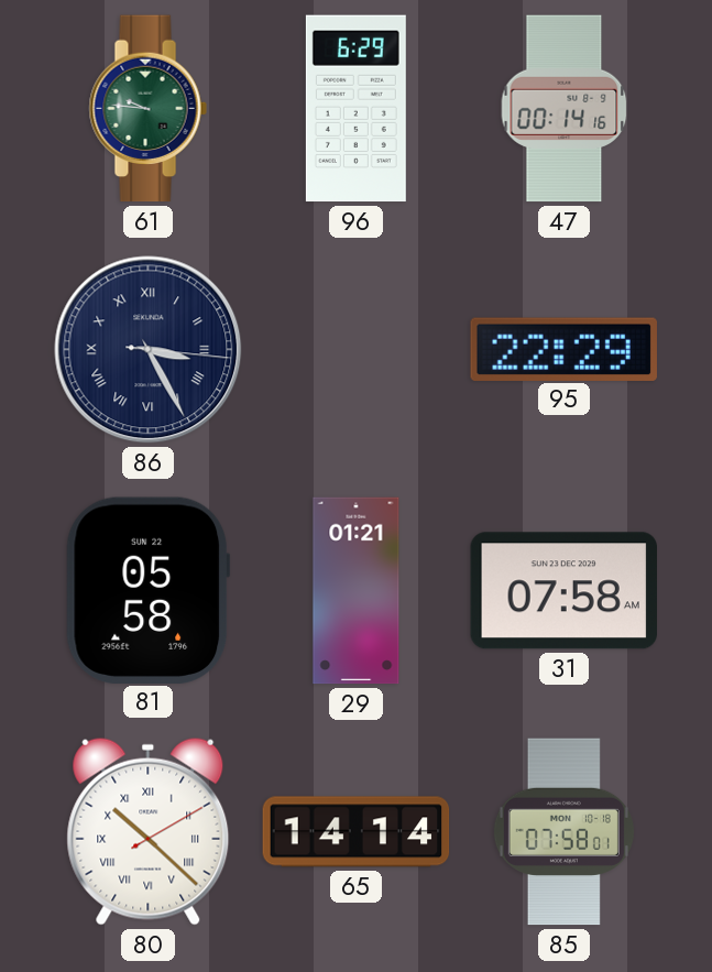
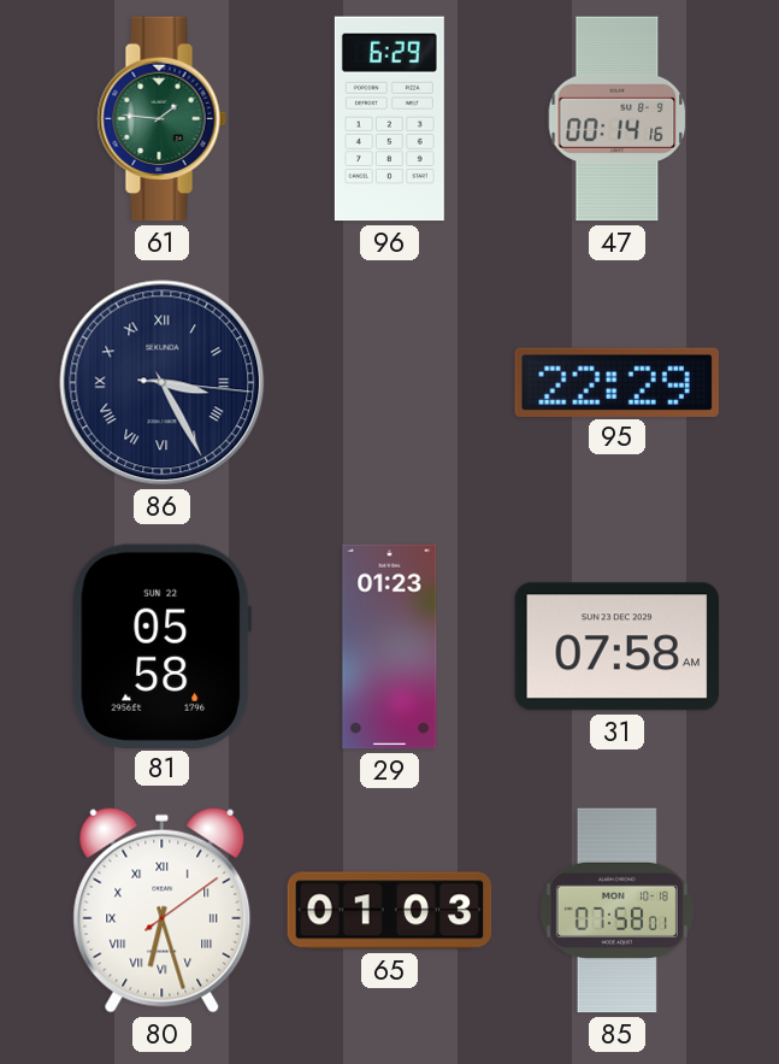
61: 9:46 -> 1:46 (161, 119)
29: 01:21 -> 01:23 (390, 647)
80: 10:22 -> 6:27 (163, 910)
65: 14:14 -> 01:03 (390, 911)
